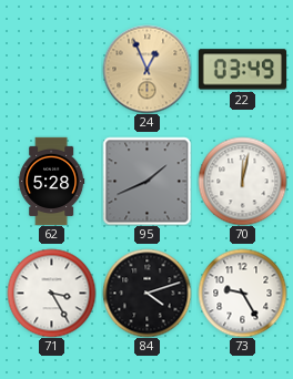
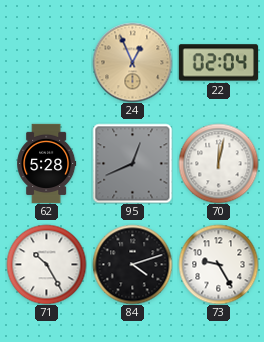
22: 03:49 -> 02:04 (218, 63)
95: 1:41 -> 12:41 (132, 163)
71: 3:25 -> 10:25 (46, 264)
